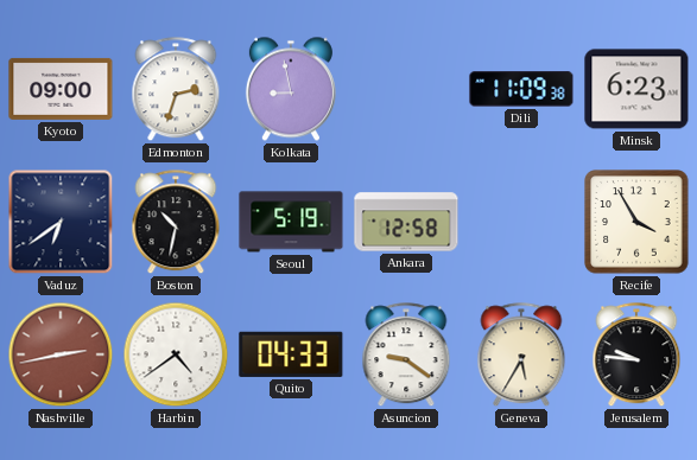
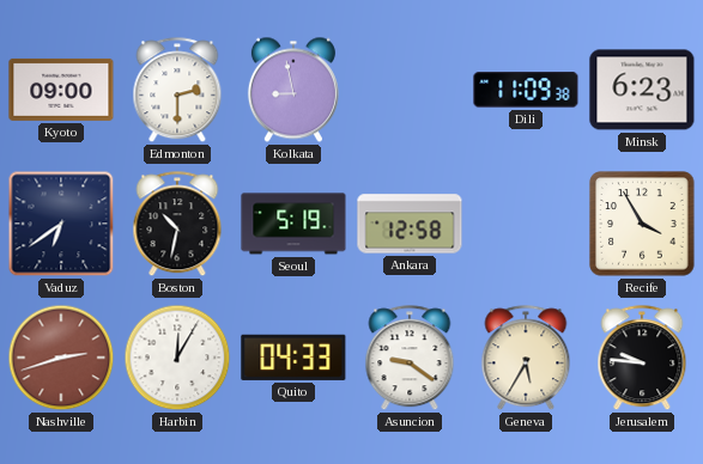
Edmonton: 2:33 -> 2:30 (177, 91)
Nashville: 2:43 -> 2:42 (61, 358)
Harbin: 4:39 -> 12:05 (177, 358)
